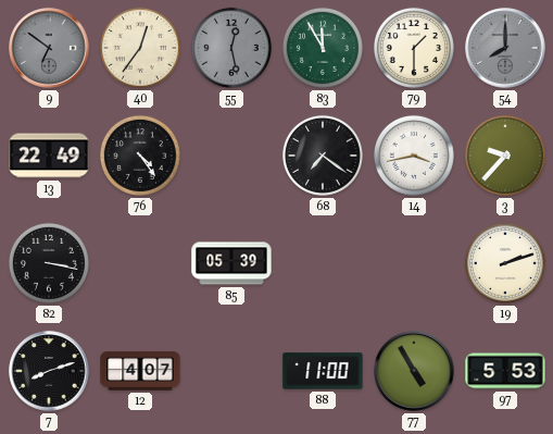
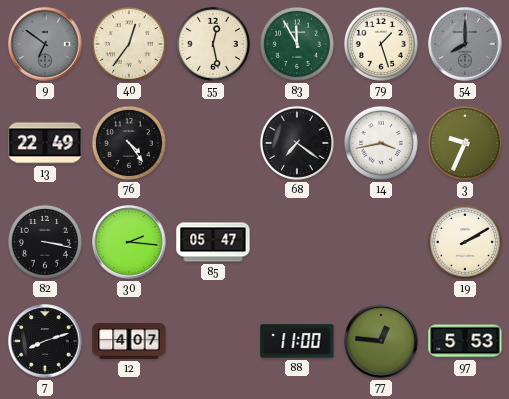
55 dial: grey -> cream (213, 44)
79: 1:30 -> 1:27 (381, 44)
3: 9:37 -> 9:34 (465, 143)
30: none -> 2:16 (129, 242)
85: 05:39 -> 05:47 (213, 242)
19: 2:12 -> 2:10 (465, 242)
77: 4:55 -> 12:46 (381, 341)
